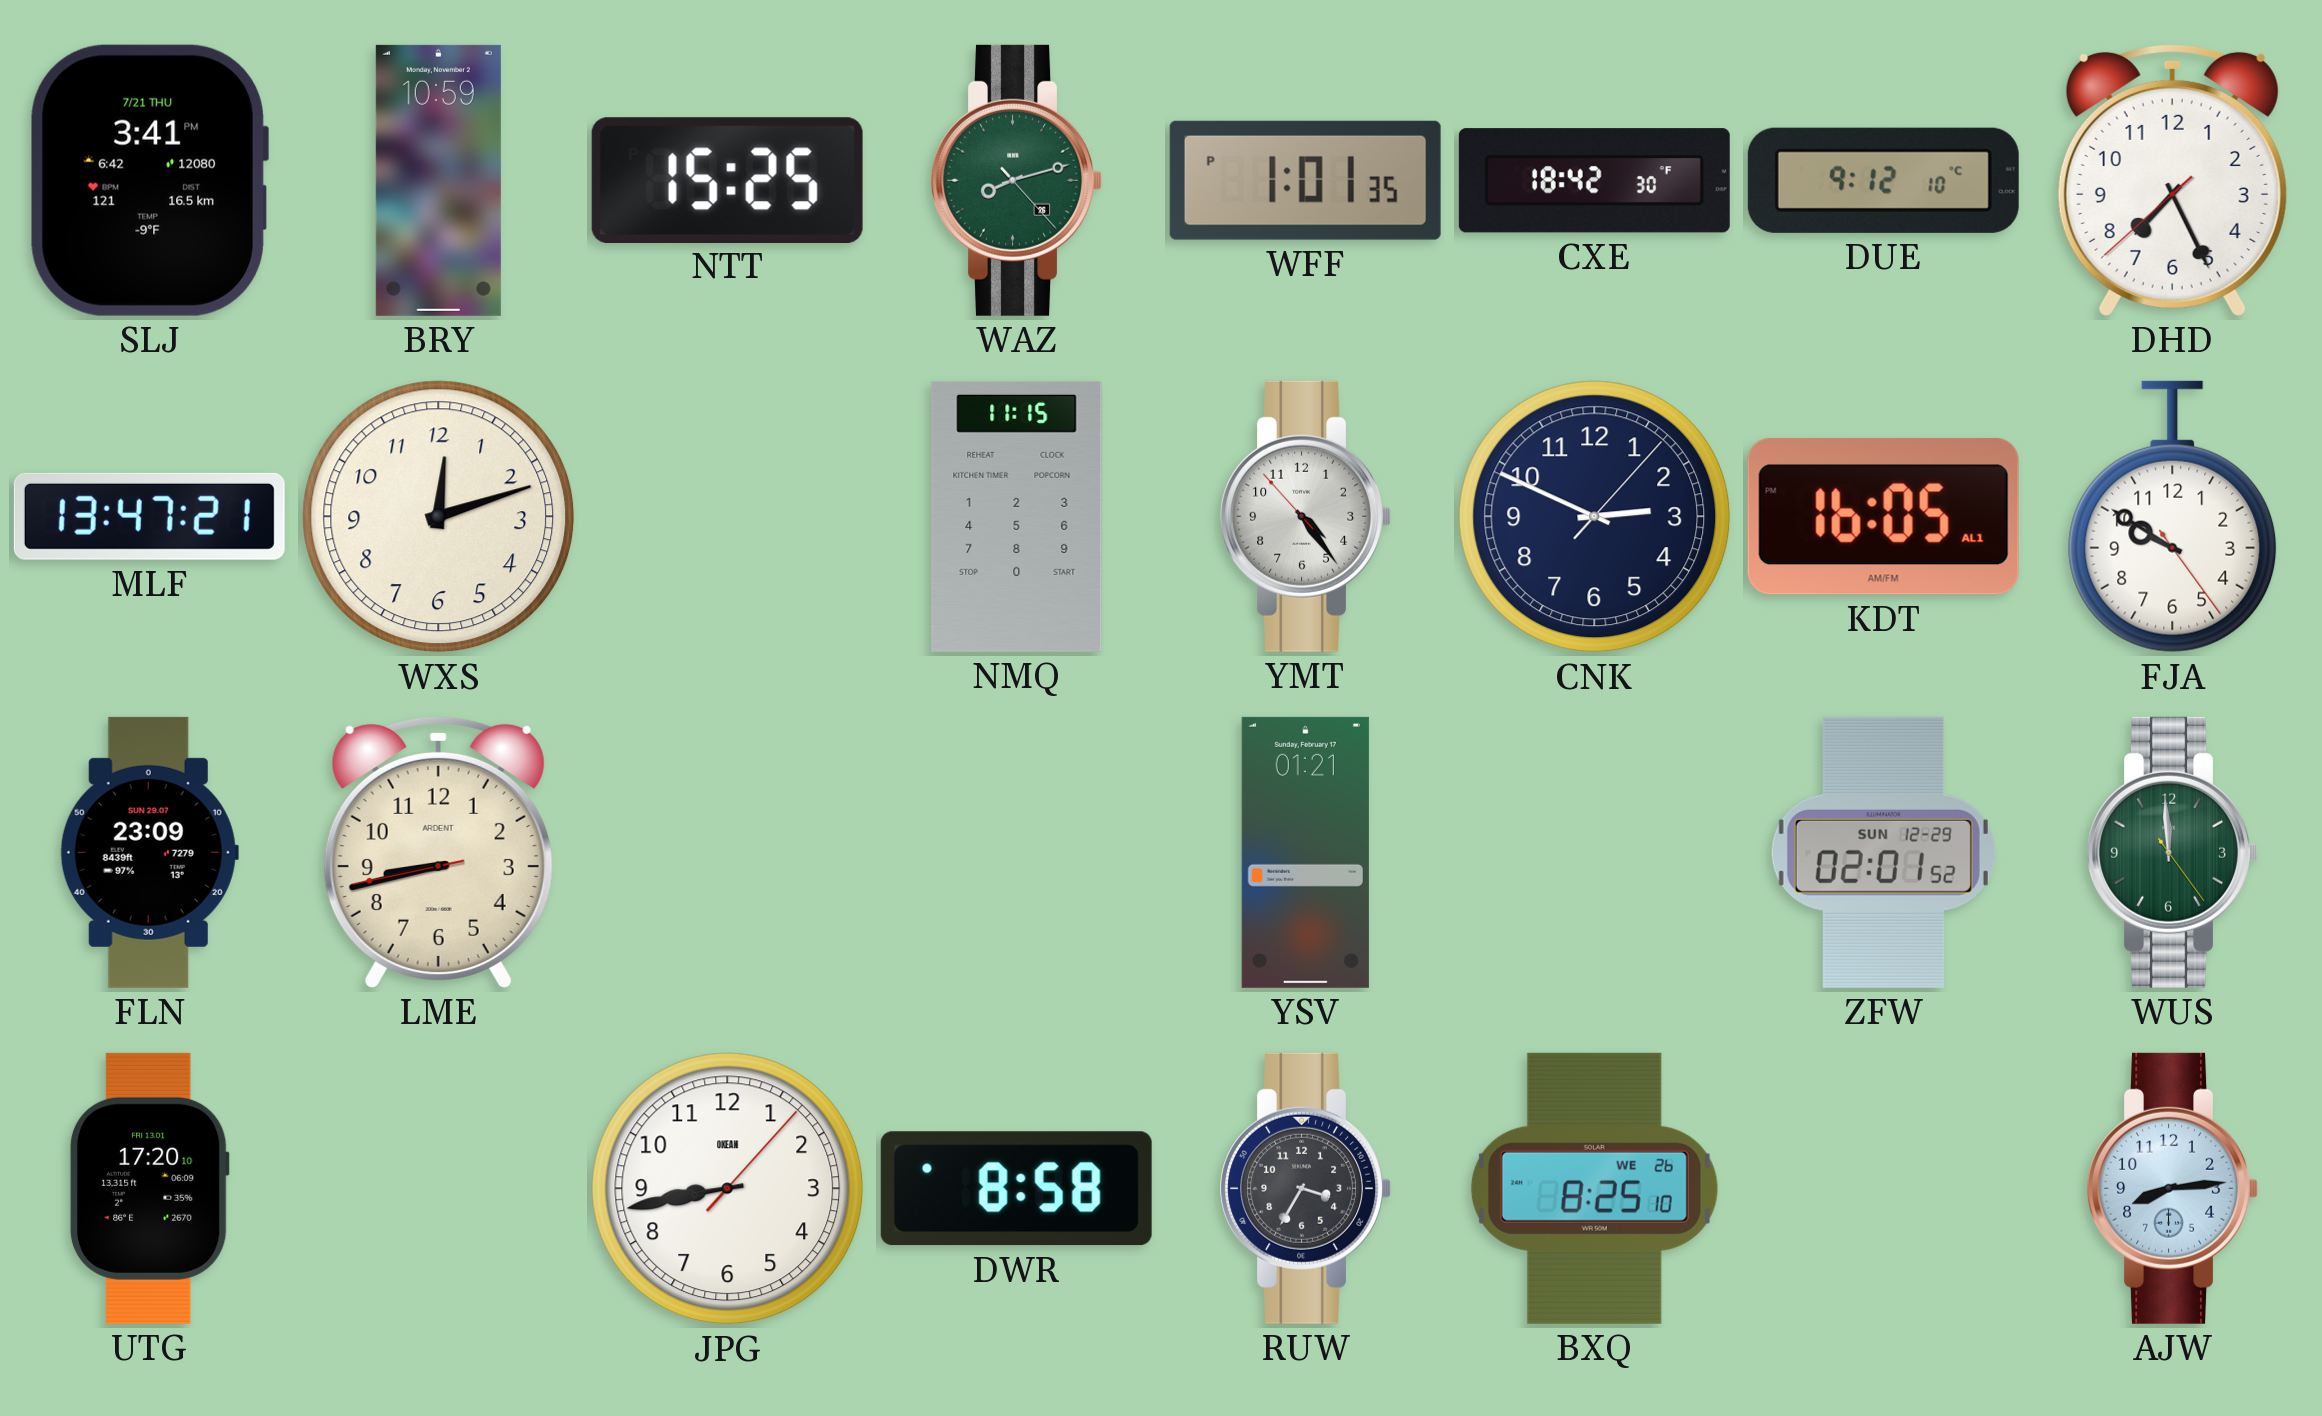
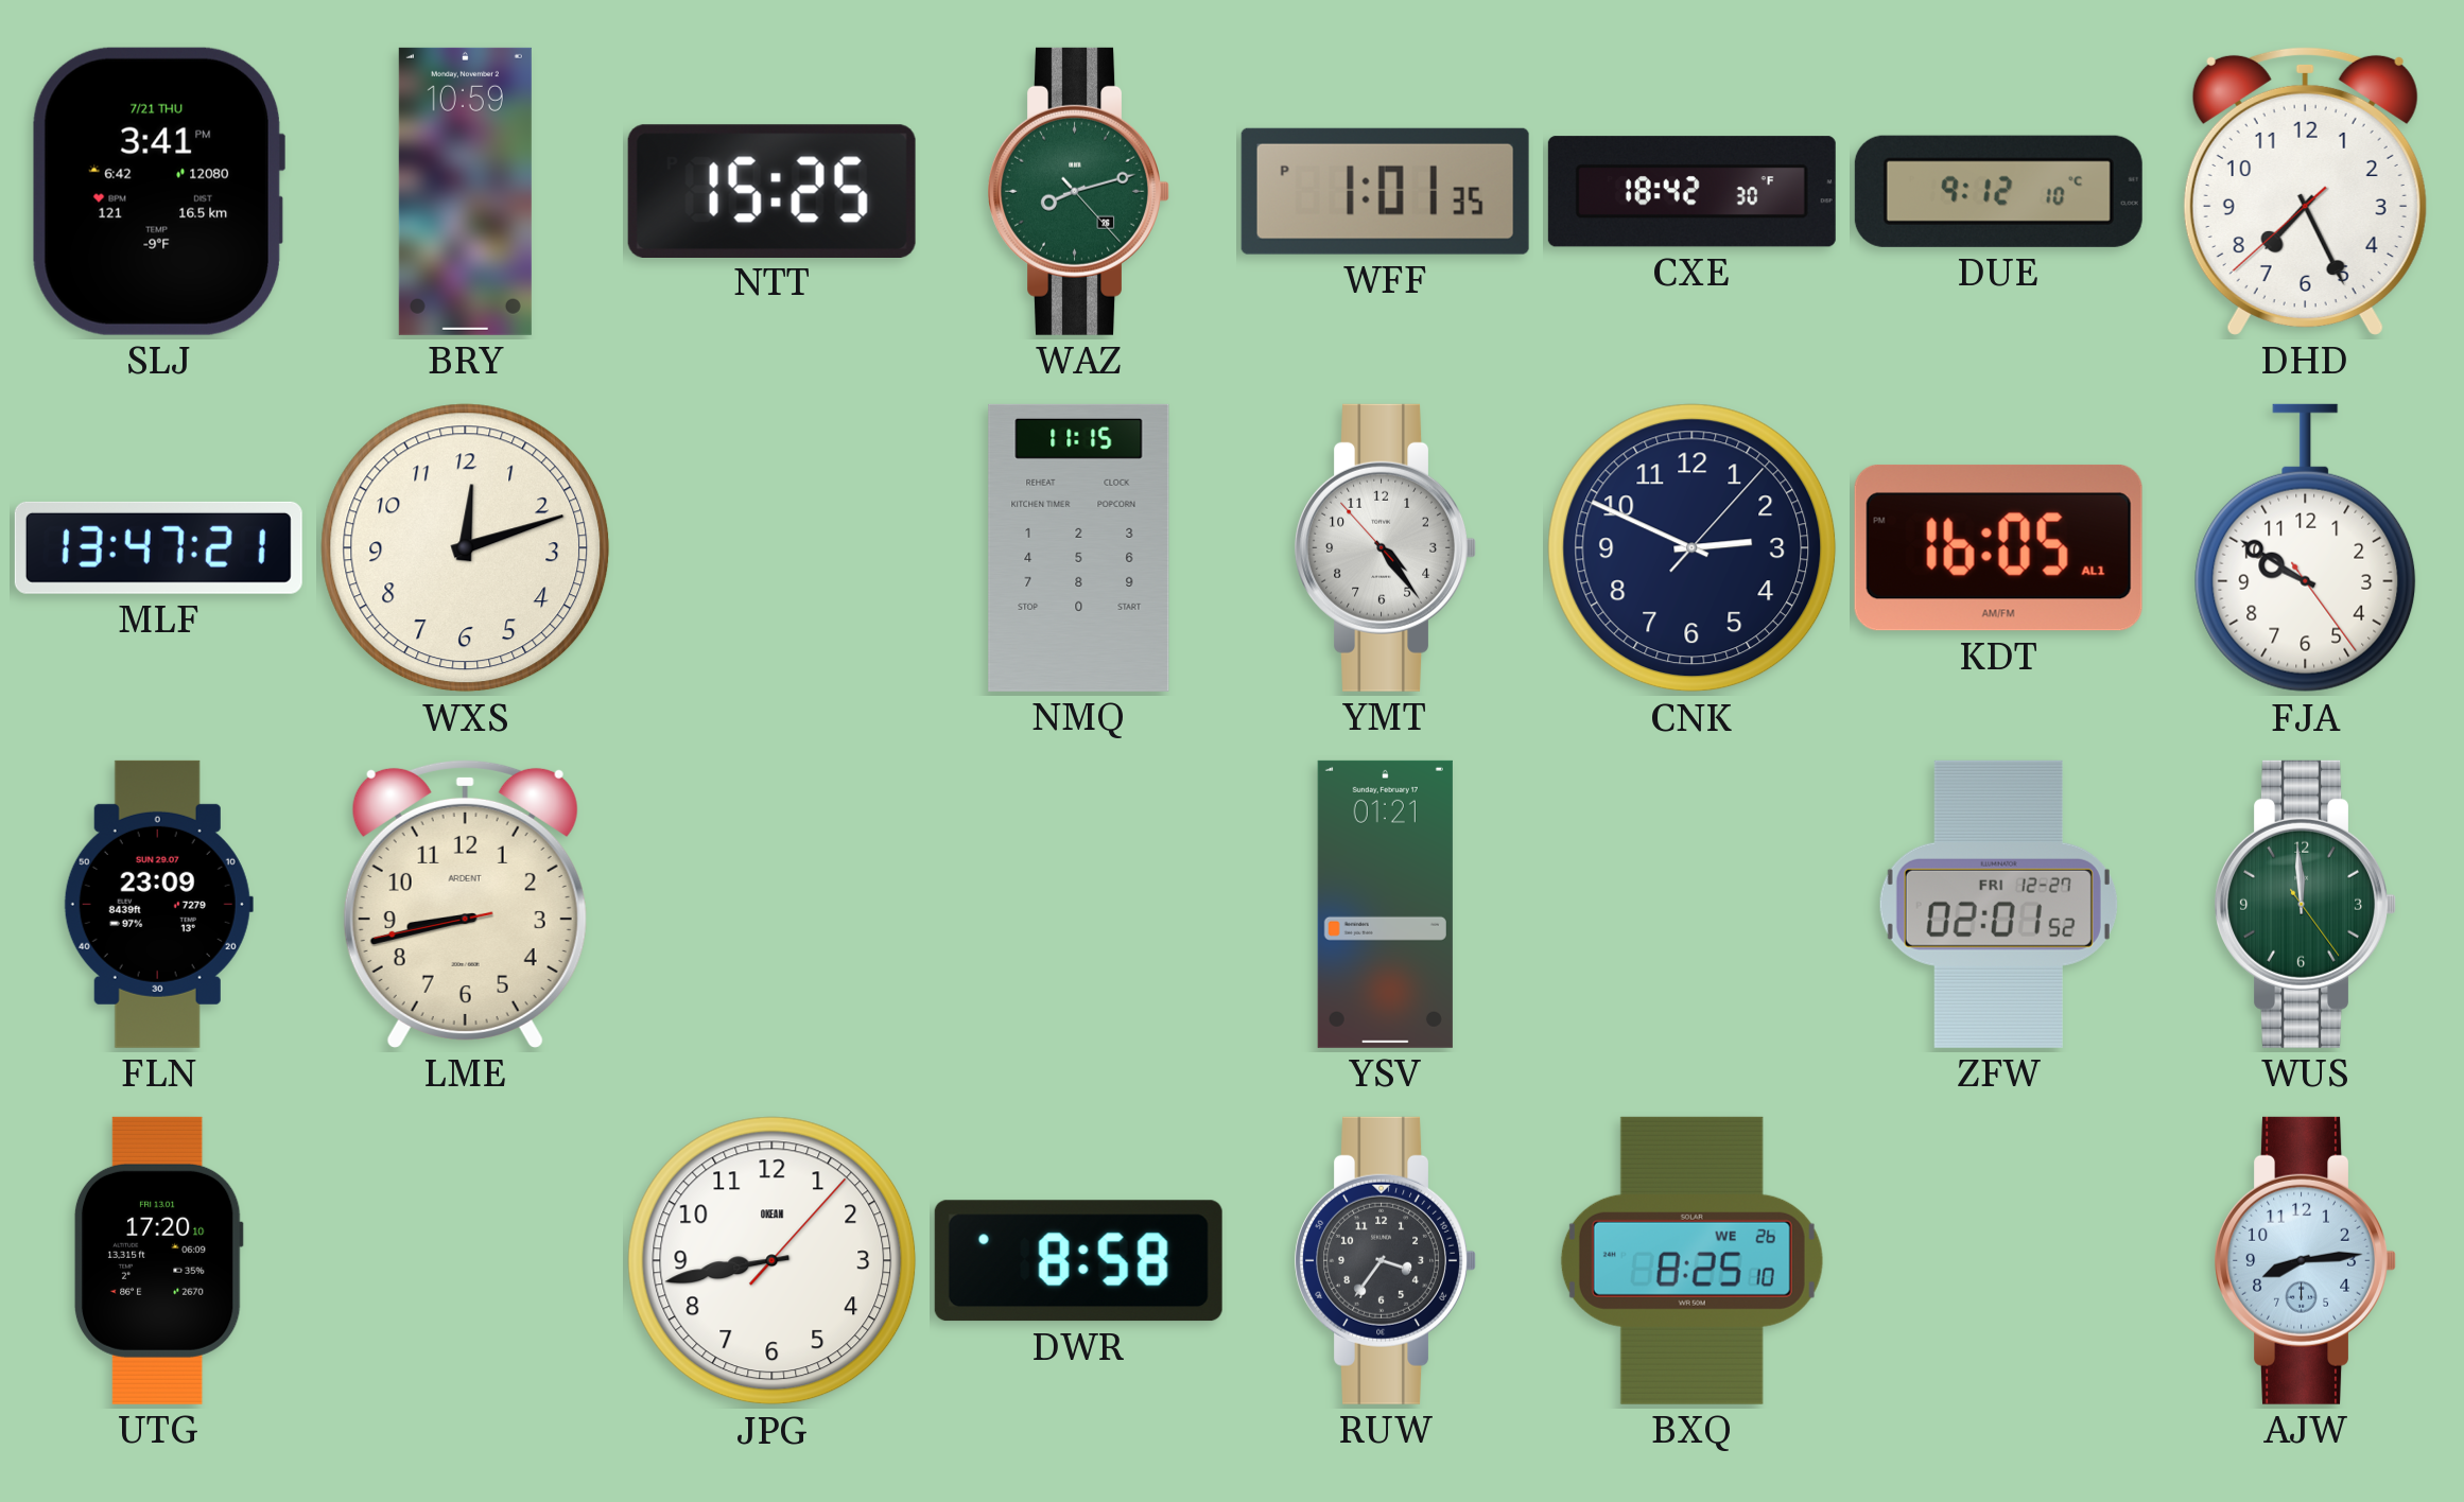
ZFW date: SUN 12-29 -> FRI 12-27 (1998, 904)
RUW: 3:35 -> 3:36 (1385, 1260)
